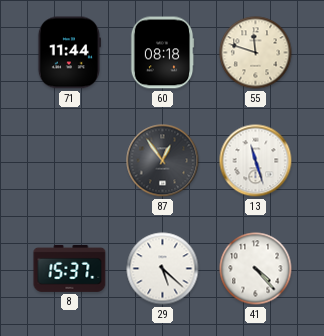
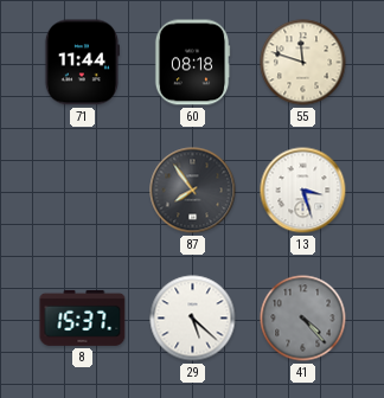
87: 12:54 -> 7:54 (193, 191)
13: 11:27 -> 3:27 (303, 191)
41 dial: white -> grey (303, 319)
